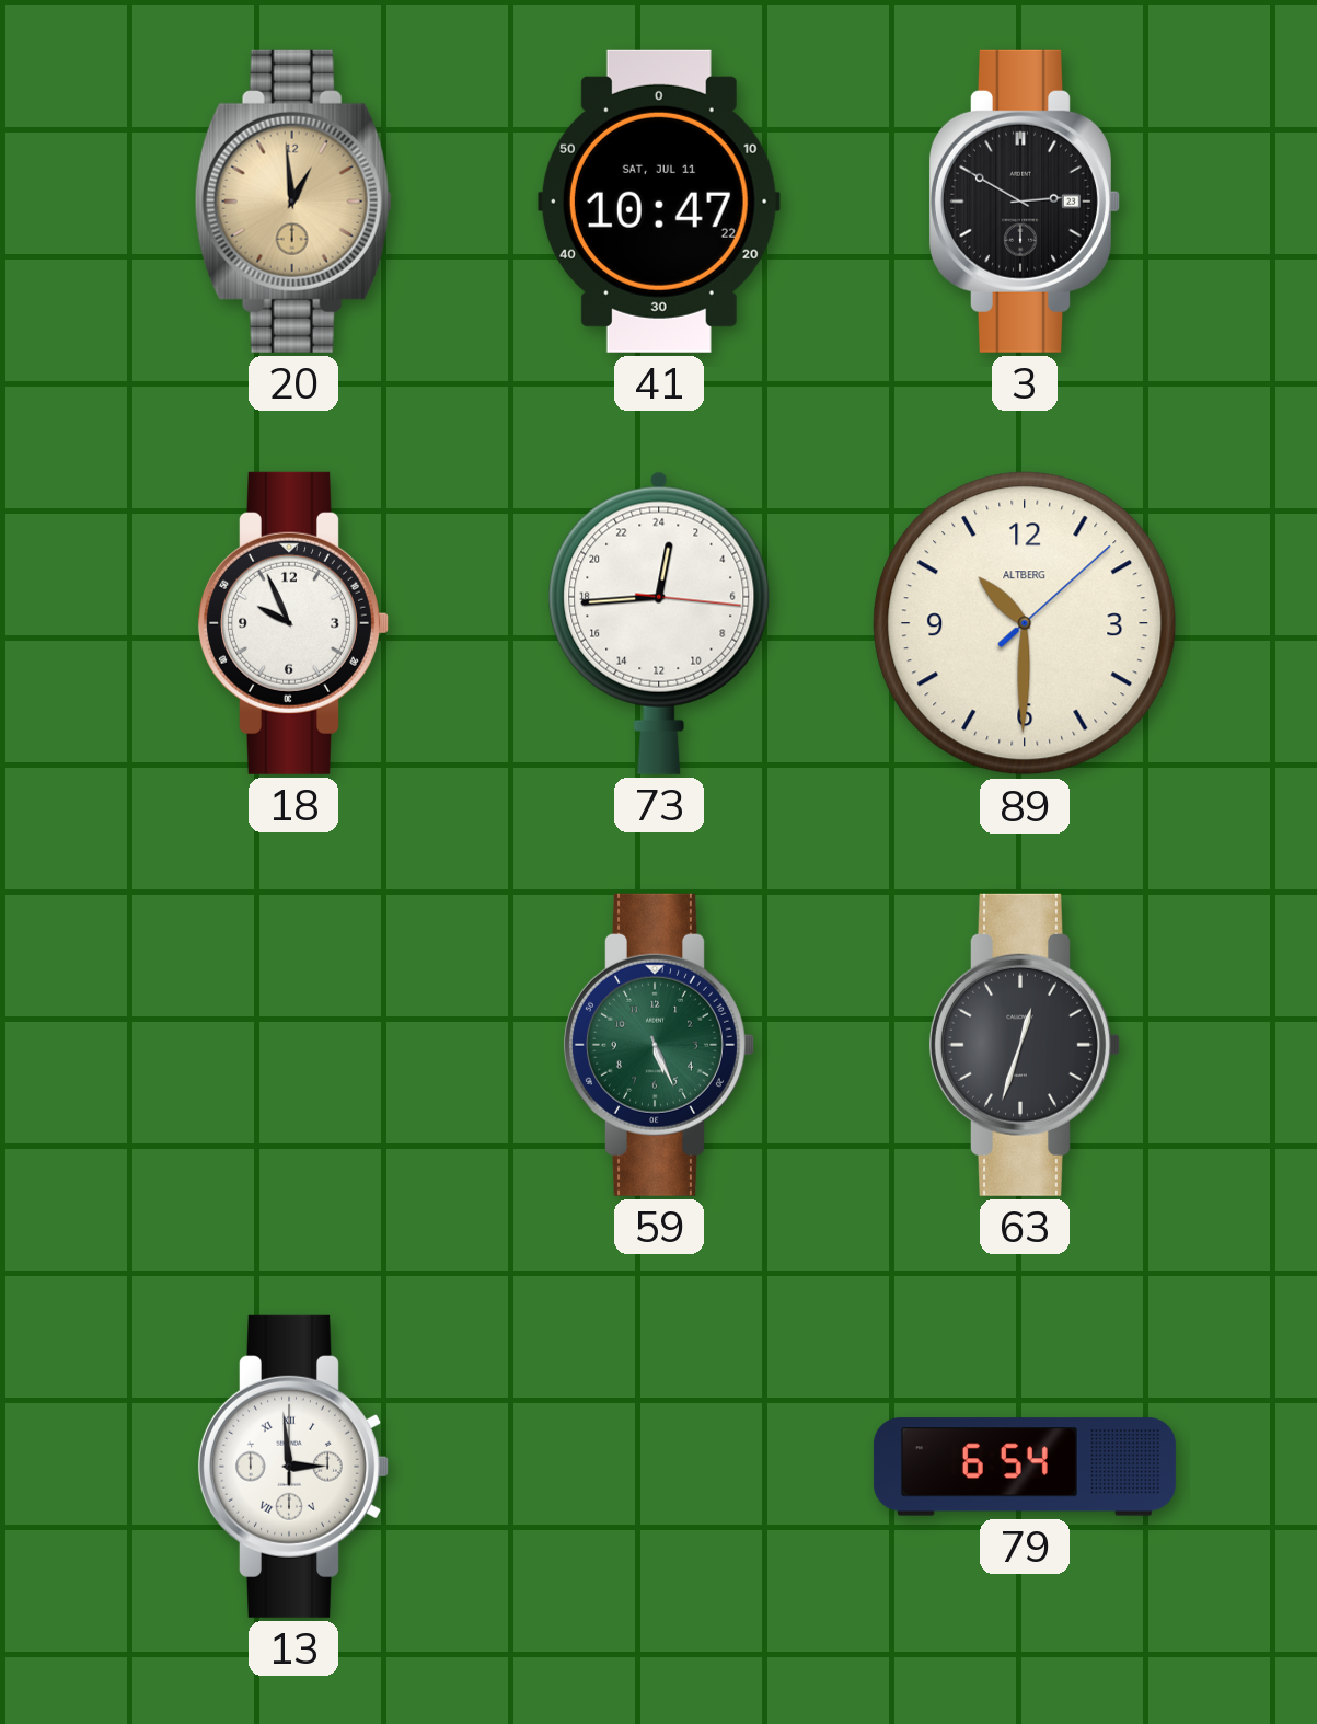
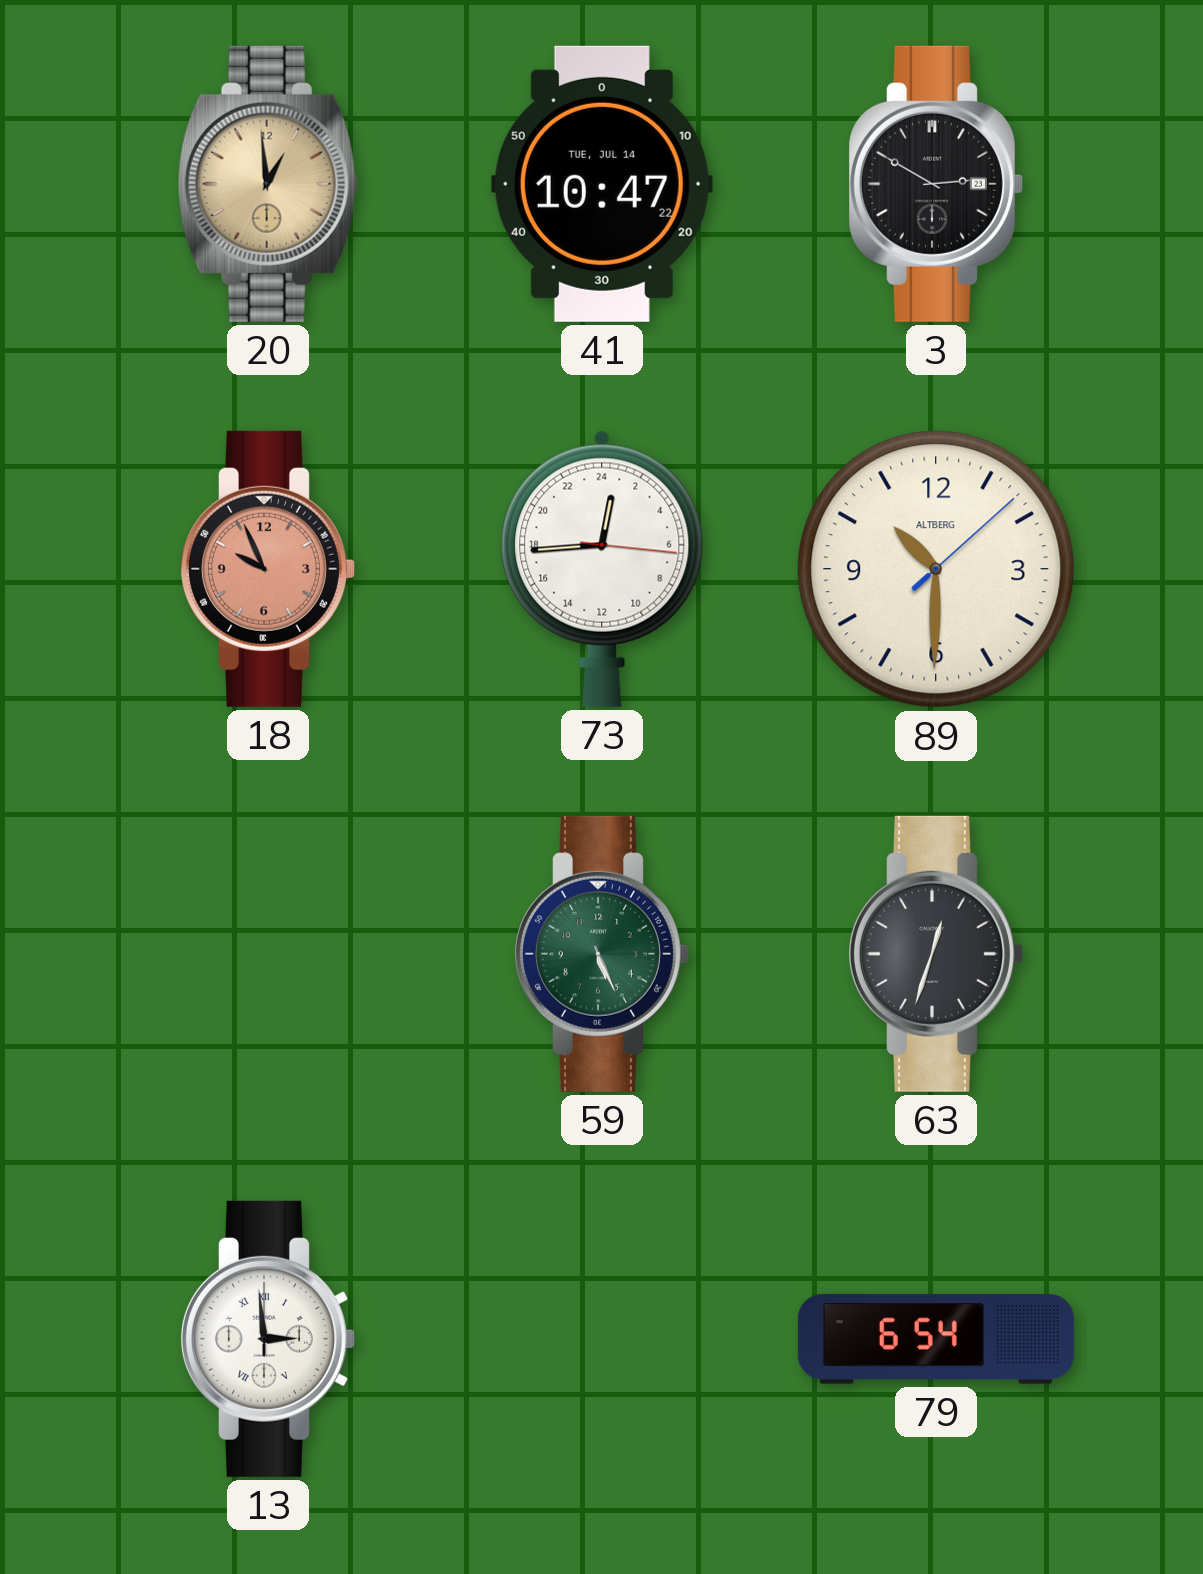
41 date: SAT, JUL 11 -> TUE, JUL 14 (602, 184)
18 dial: white -> salmon (267, 569)
